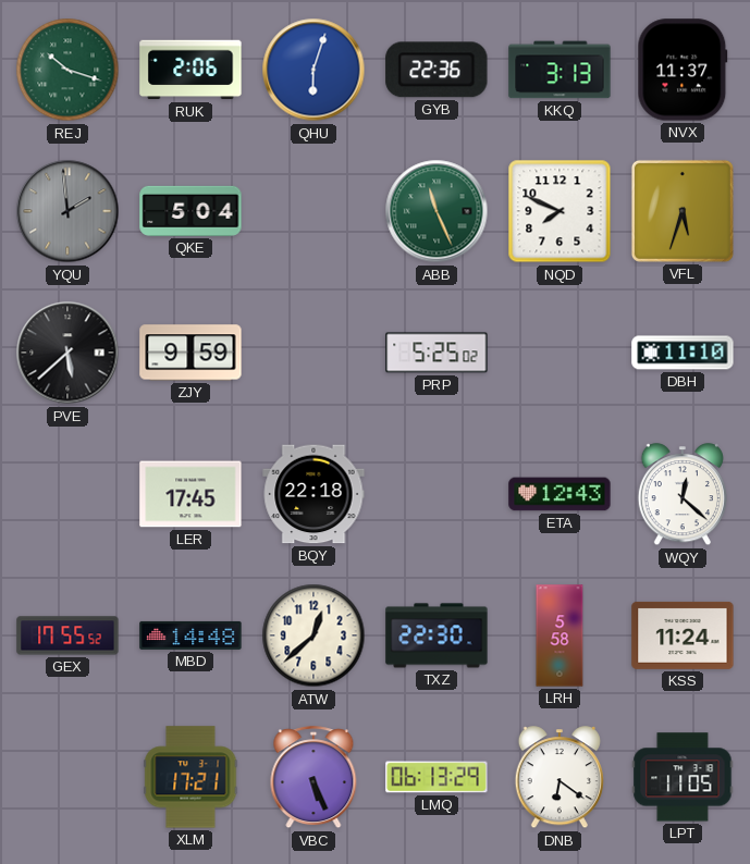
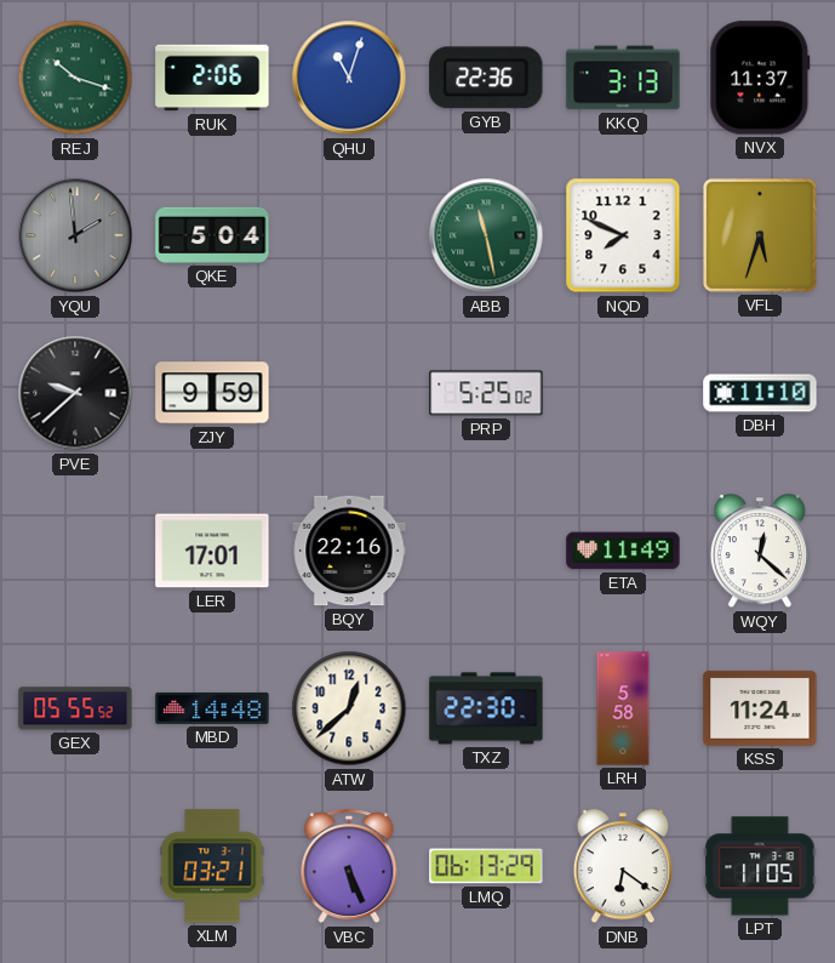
QHU: 6:03 -> 11:03 (349, 78)
ABB: 11:26 -> 11:28 (486, 235)
PVE: 5:38 -> 9:38 (75, 393)
LER: 17:45 -> 17:01 (212, 551)
BQY: 22:18 -> 22:16 (349, 551)
ETA: 12:43 -> 11:49 (623, 551)
GEX: 17:55 -> 05:55 (75, 708)
XLM: 17:21 -> 03:21 (212, 866)
